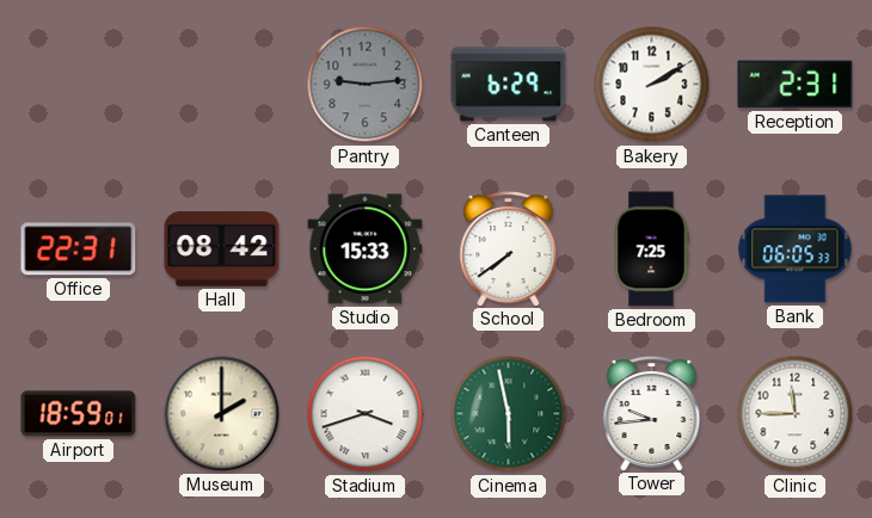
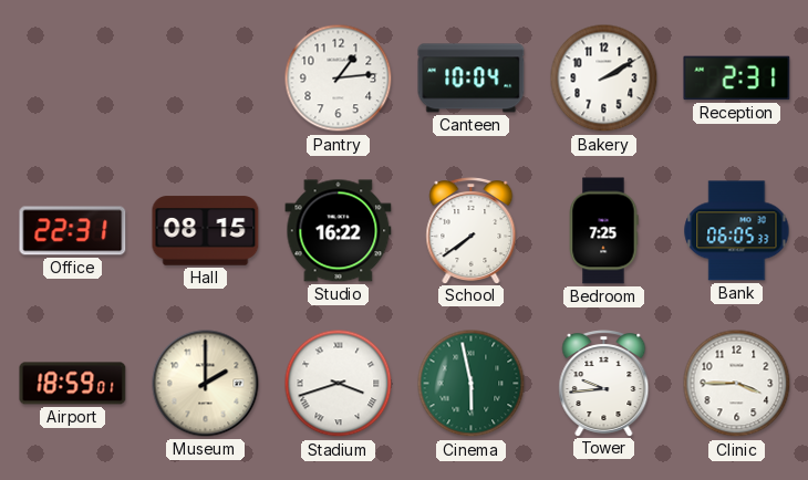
Pantry: 9:14 -> 1:14 (339, 79)
Pantry dial: grey -> white (339, 79)
Canteen: 6:29 -> 10:04 (472, 79)
Hall: 08:42 -> 08:15 (206, 231)
Studio: 15:33 -> 16:22 (339, 231)
Clinic: 11:45 -> 3:45 (737, 384)
